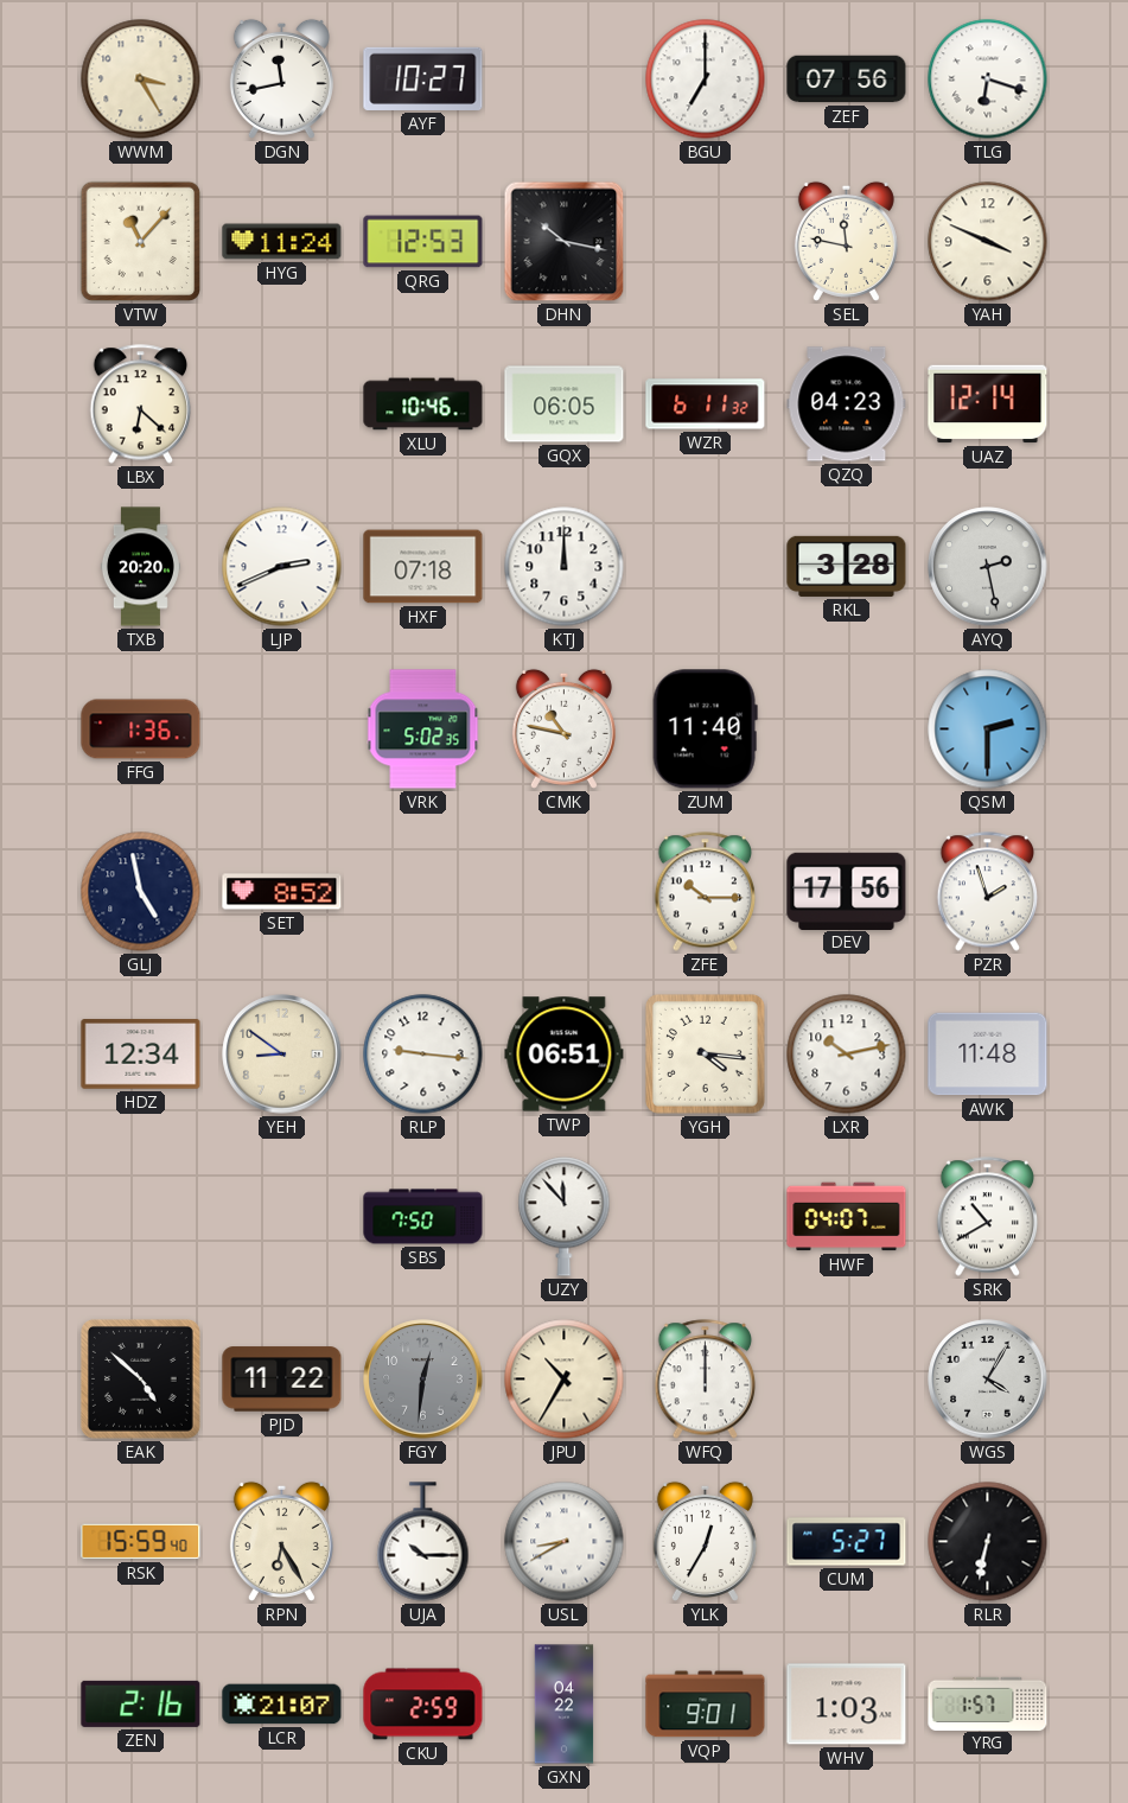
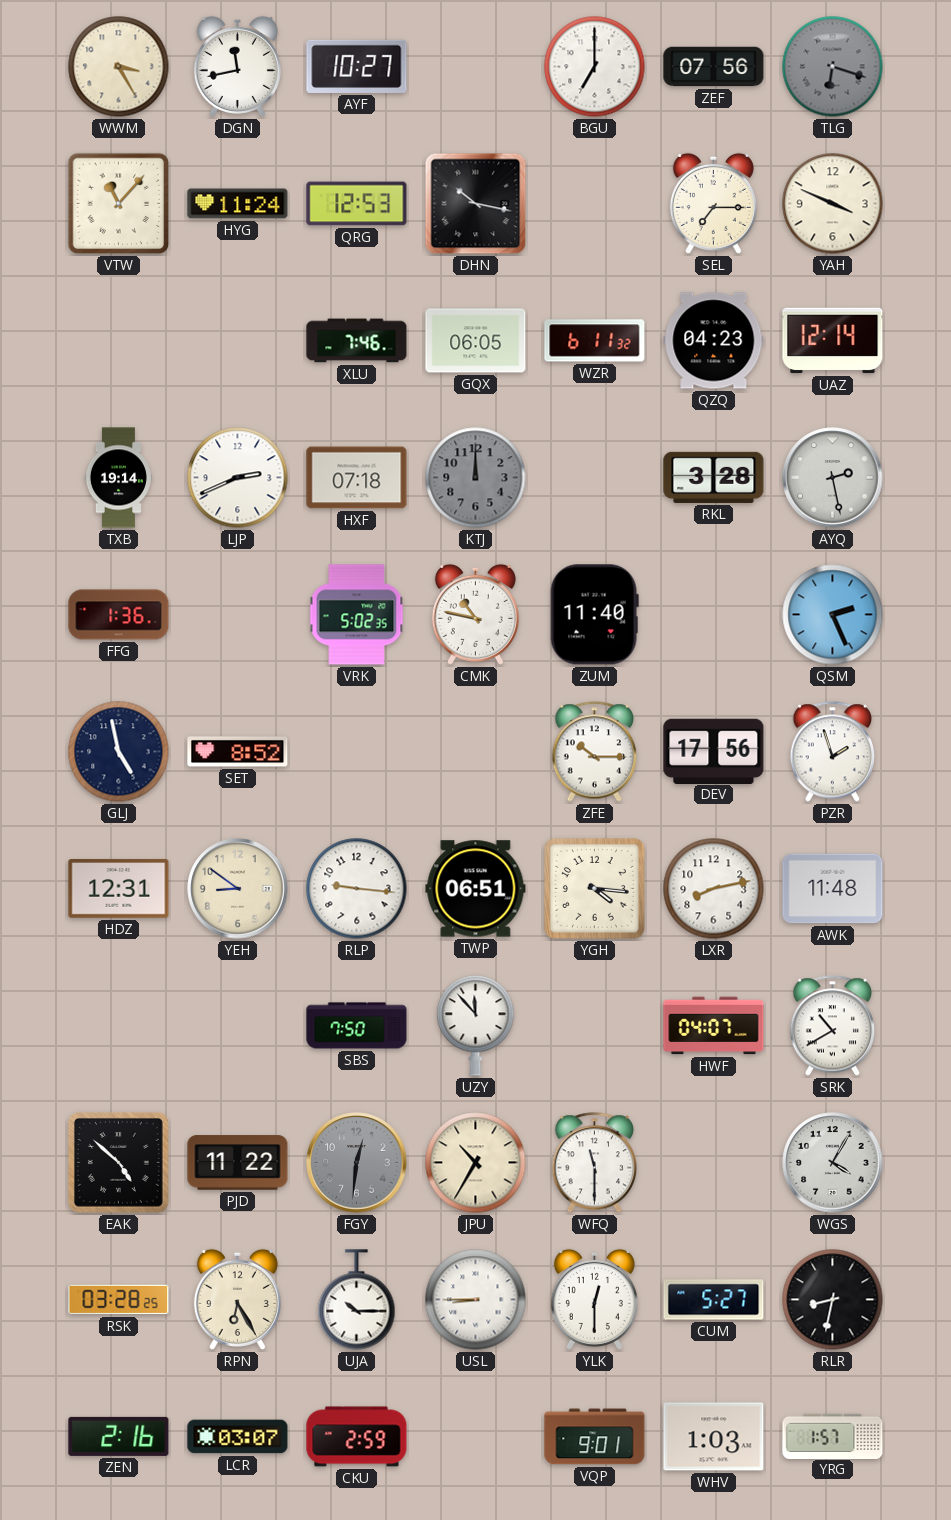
TLG dial: white -> grey (833, 67)
SEL: 11:47 -> 7:15 (713, 203)
LBX: 6:22 -> none (141, 404)
XLU: 10:46 -> 7:46 (357, 341)
TXB: 20:20 -> 19:14 (118, 478)
KTJ dial: white -> grey (476, 478)
QSM: 2:30 -> 2:26 (833, 615)
HDZ: 12:34 -> 12:31 (119, 889)
LXR: 10:13 -> 8:13 (714, 889)
WFQ: 12:00 -> 11:30 (595, 1163)
RSK: 15:59 -> 03:28 (119, 1300)
USL: 8:40 -> 8:45 (476, 1300)
YLK: 12:35 -> 12:30 (594, 1299)
RLR: 6:32 -> 8:32 (833, 1300)
LCR: 21:07 -> 03:07 (238, 1437)
GXN: 04:22 -> none (565, 1705)
